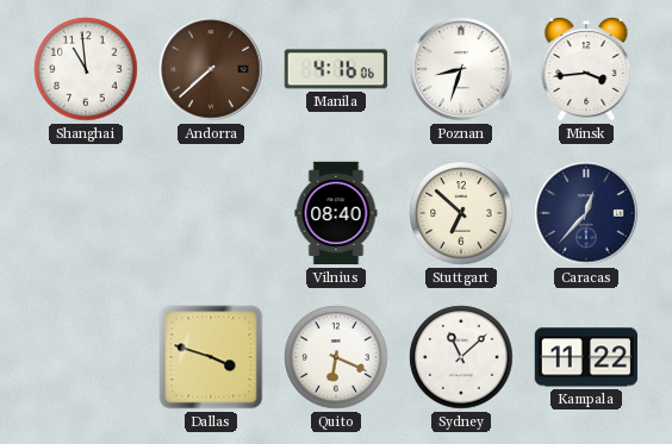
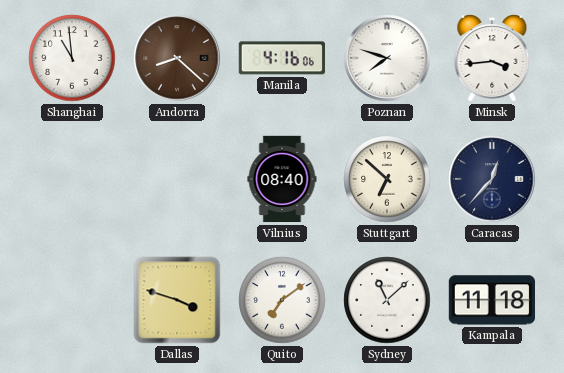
Andorra: 7:38 -> 8:22 (177, 58)
Poznan: 8:33 -> 7:48 (387, 58)
Quito: 6:19 -> 7:09 (282, 300)
Kampala: 11:22 -> 11:18 (491, 300)
